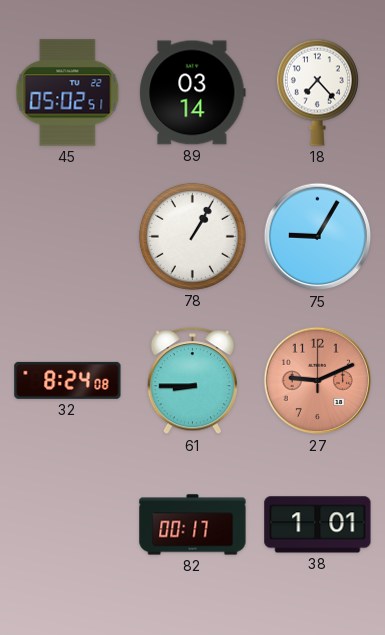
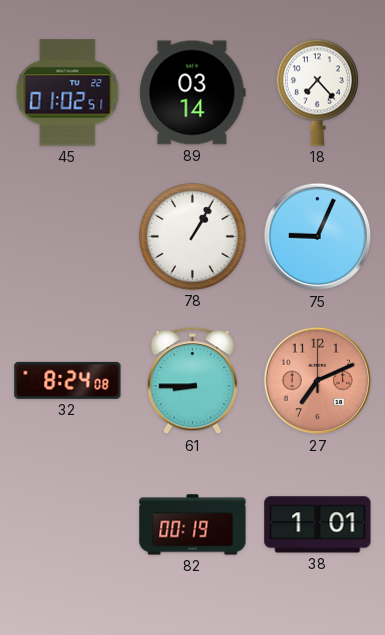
45: 05:02 -> 01:02 (68, 93)
75: 9:05 -> 9:04 (318, 237)
27: 9:11 -> 7:11 (318, 381)
82: 00:17 -> 00:19 (193, 525)
